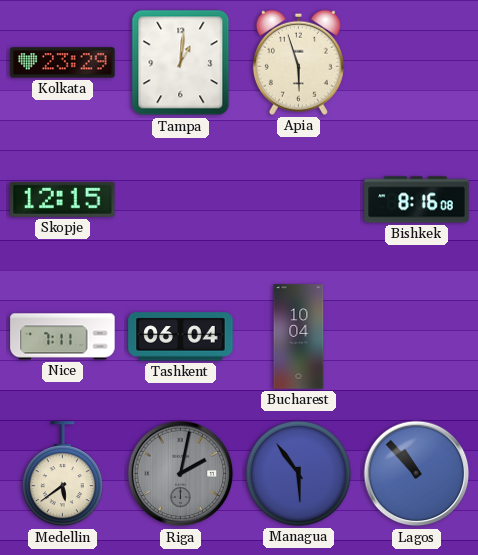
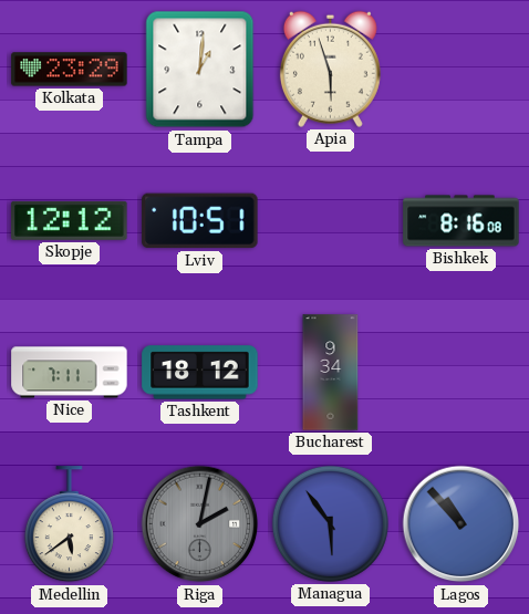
Skopje: 12:15 -> 12:12 (70, 220)
Lviv: none -> 10:51 (200, 221)
Tashkent: 06:04 -> 18:12 (200, 373)
Bucharest: 10:04 -> 9:34 (331, 373)
